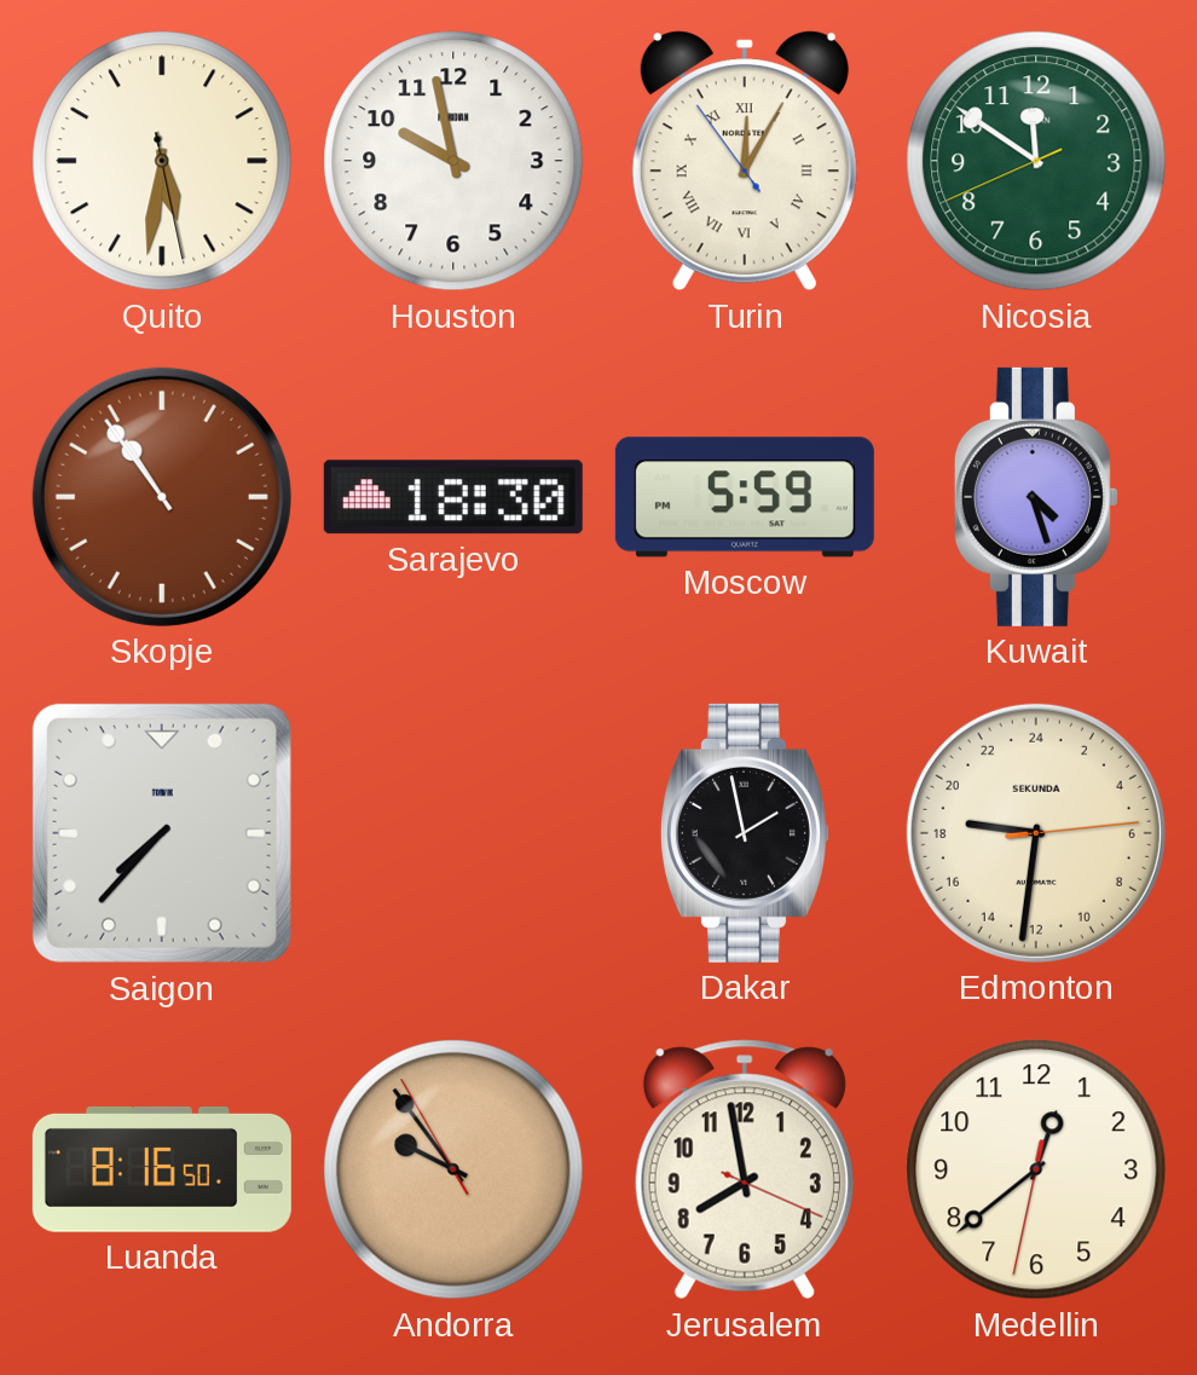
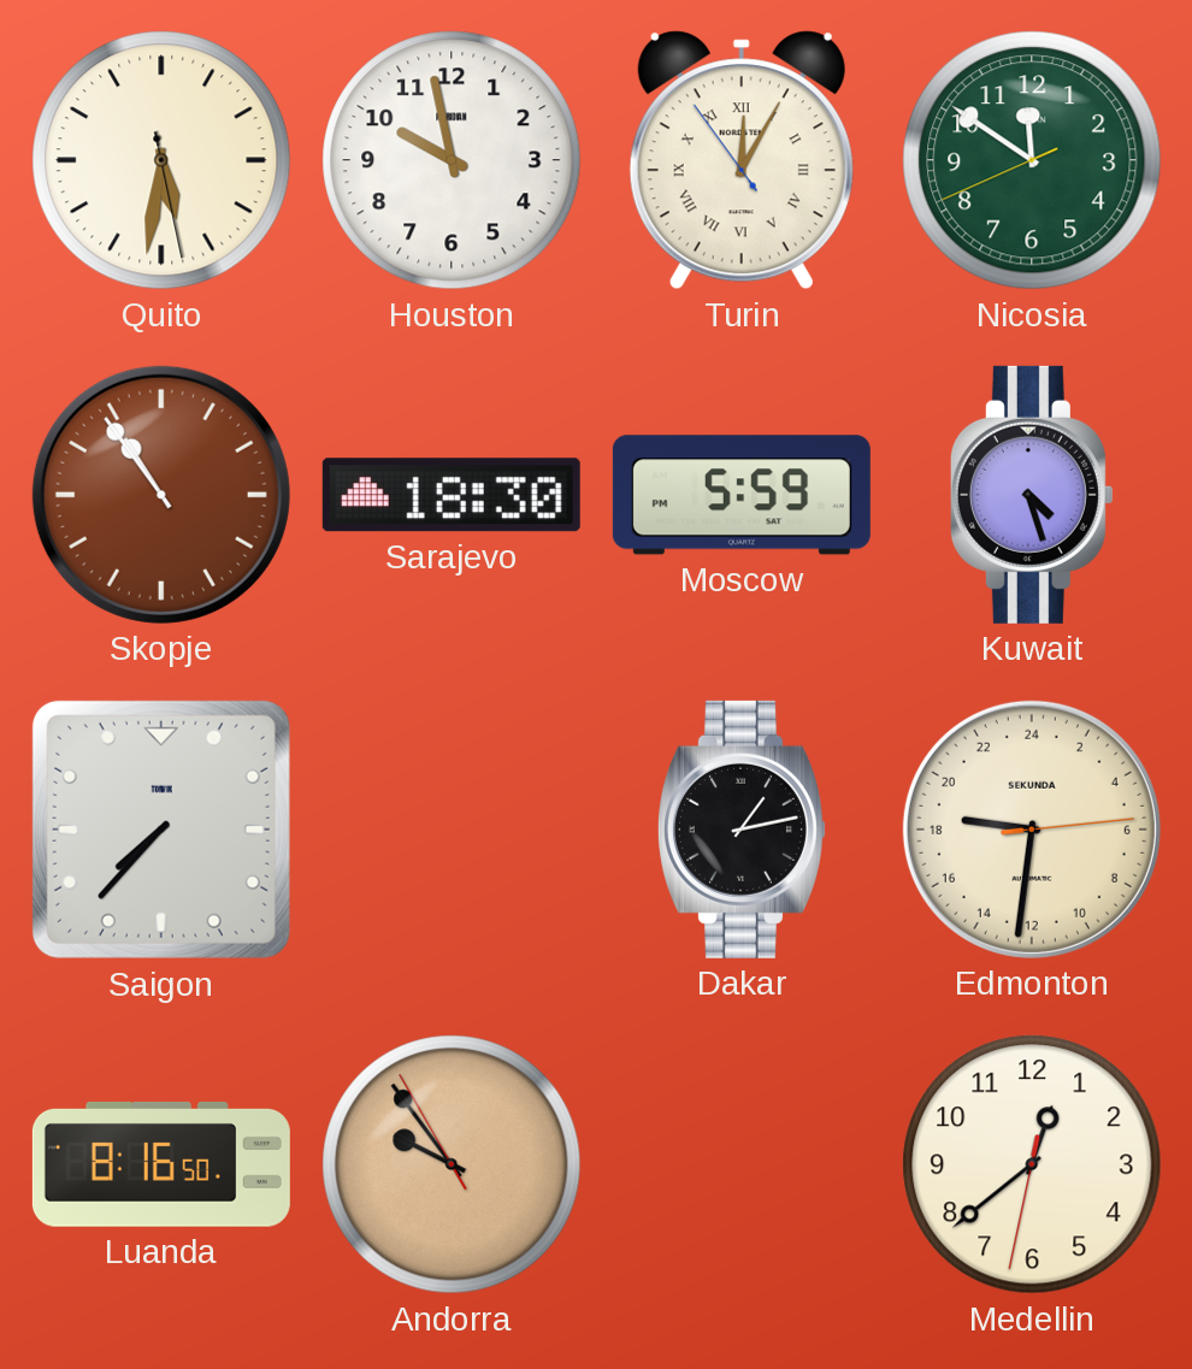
Dakar: 1:58 -> 1:13 (742, 830)
Jerusalem: 7:58 -> none (745, 1169)
